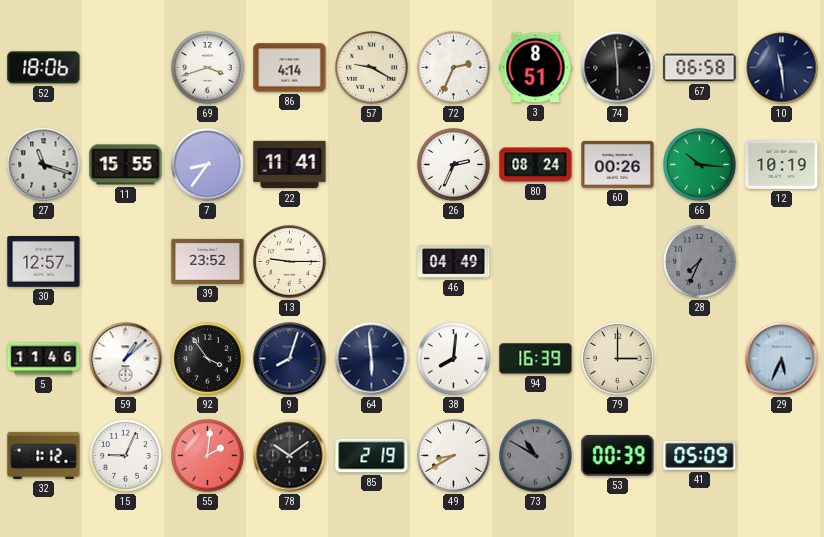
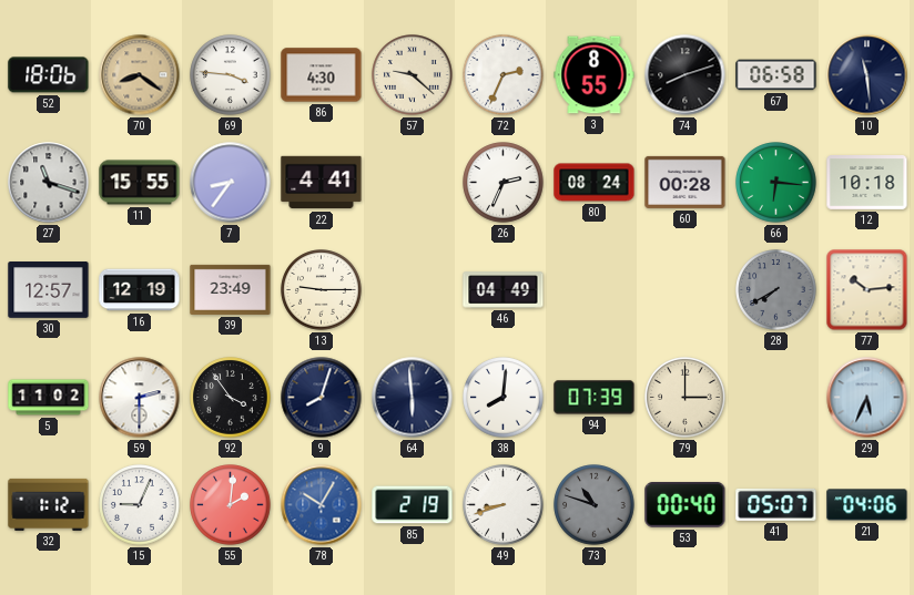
70: none -> 8:21 (140, 75)
69: 3:42 -> 3:46 (231, 75)
86: 4:14 -> 4:30 (322, 75)
57: 9:20 -> 9:22 (413, 75)
3: 8:51 -> 8:55 (595, 75)
74: 5:59 -> 8:12 (685, 75)
22: 11:41 -> 4:41 (322, 183)
60: 00:26 -> 00:28 (685, 182)
66: 10:16 -> 6:16 (776, 183)
12: 10:19 -> 10:18 (867, 183)
16: none -> 12:19 (140, 290)
39: 23:52 -> 23:49 (231, 289)
28: 7:34 -> 7:40 (776, 290)
77: none -> 10:14 (867, 290)
5: 11:46 -> 11:02 (49, 398)
59: 1:08 -> 2:30 (140, 398)
94: 16:39 -> 07:39 (595, 398)
78: 10:09 -> 10:05 (322, 505)
78 dial: black -> blue (322, 505)
49: 8:40 -> 8:42 (504, 505)
73: 10:50 -> 10:48 (595, 505)
53: 00:39 -> 00:40 (685, 504)
41: 05:09 -> 05:07 (776, 504)
21: none -> 04:06 (867, 505)
